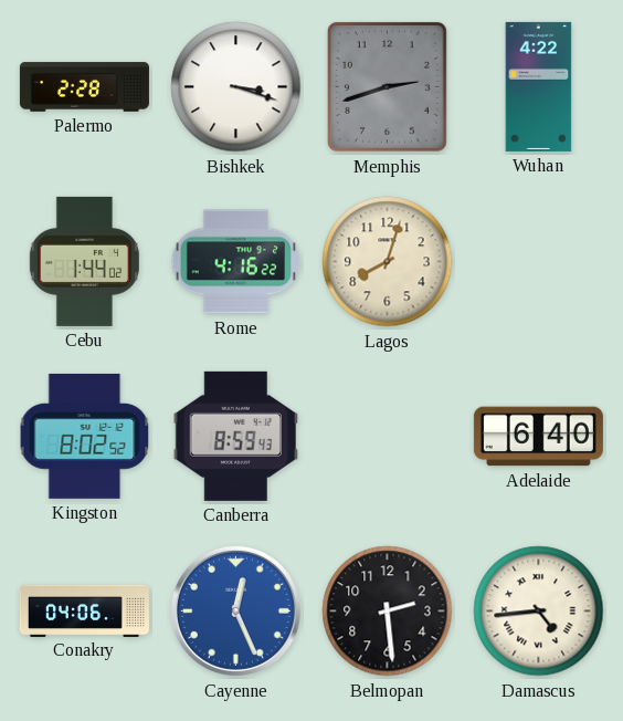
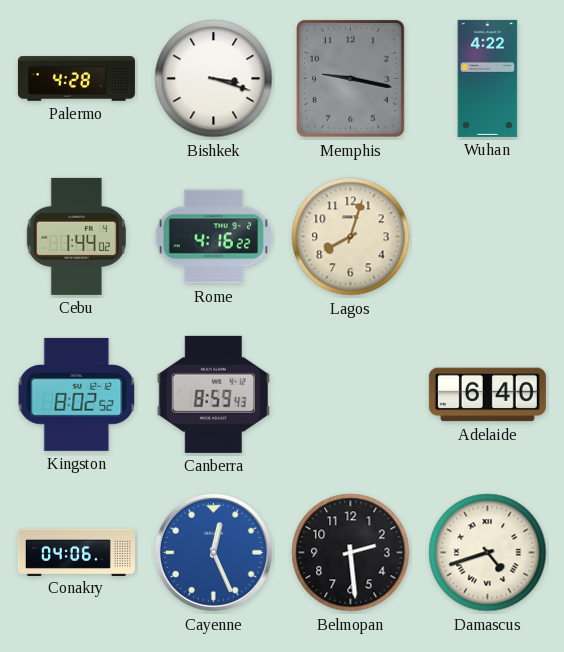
Palermo: 2:28 -> 4:28 (76, 79)
Memphis: 2:42 -> 9:17 (350, 79)
Damascus: 4:44 -> 4:42 (488, 553)
